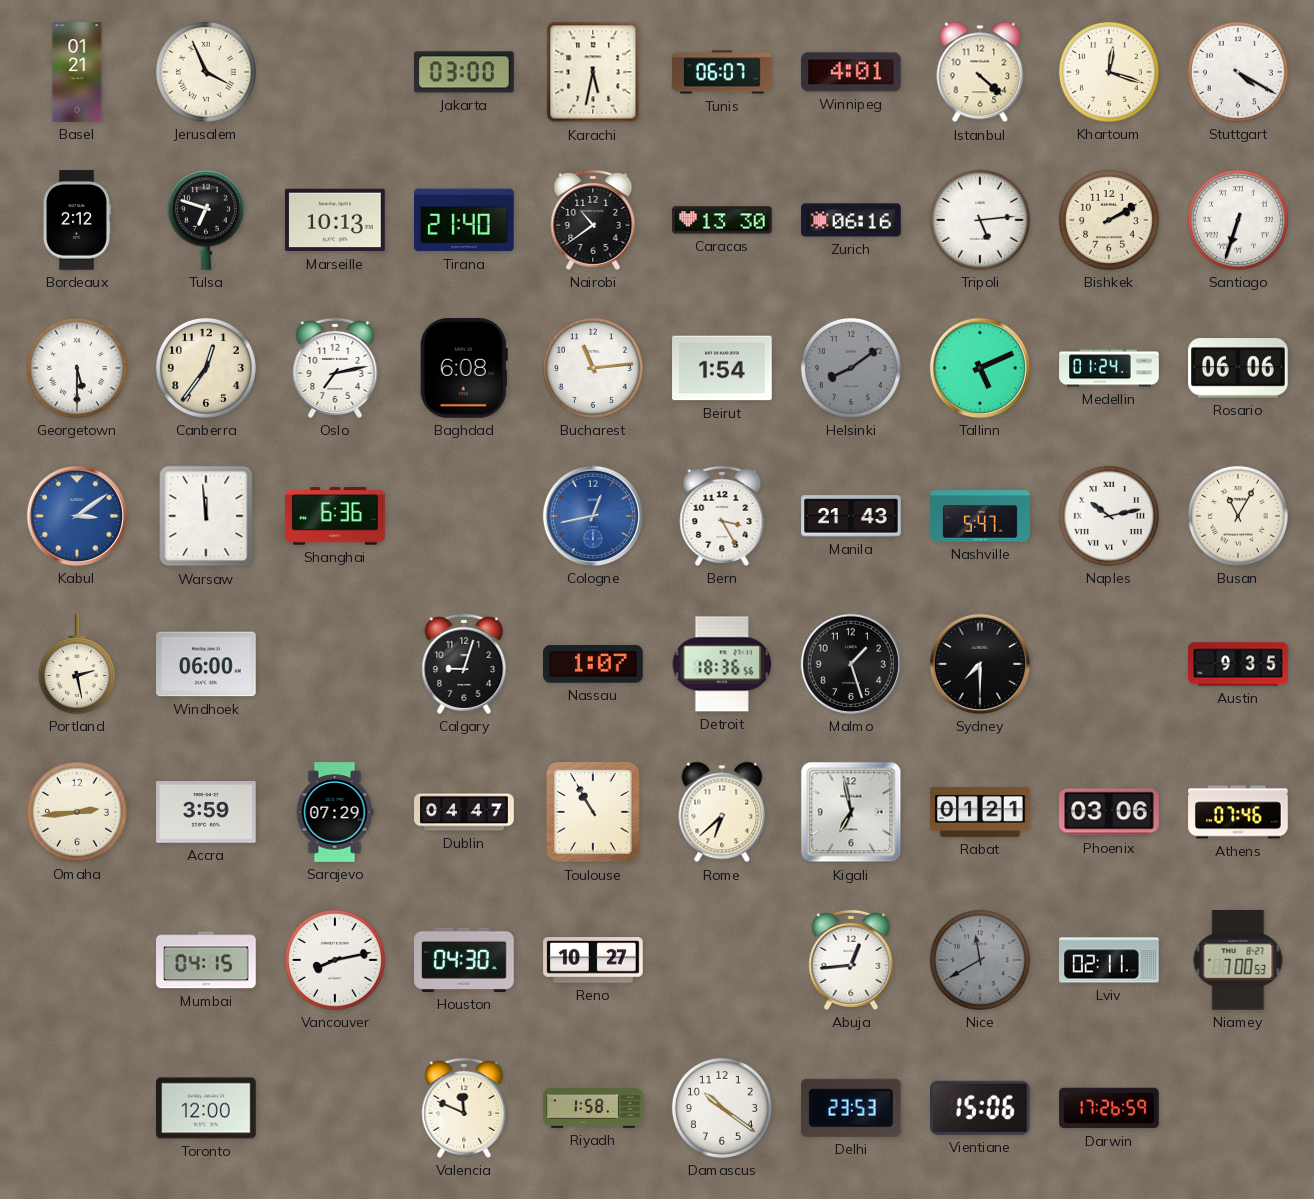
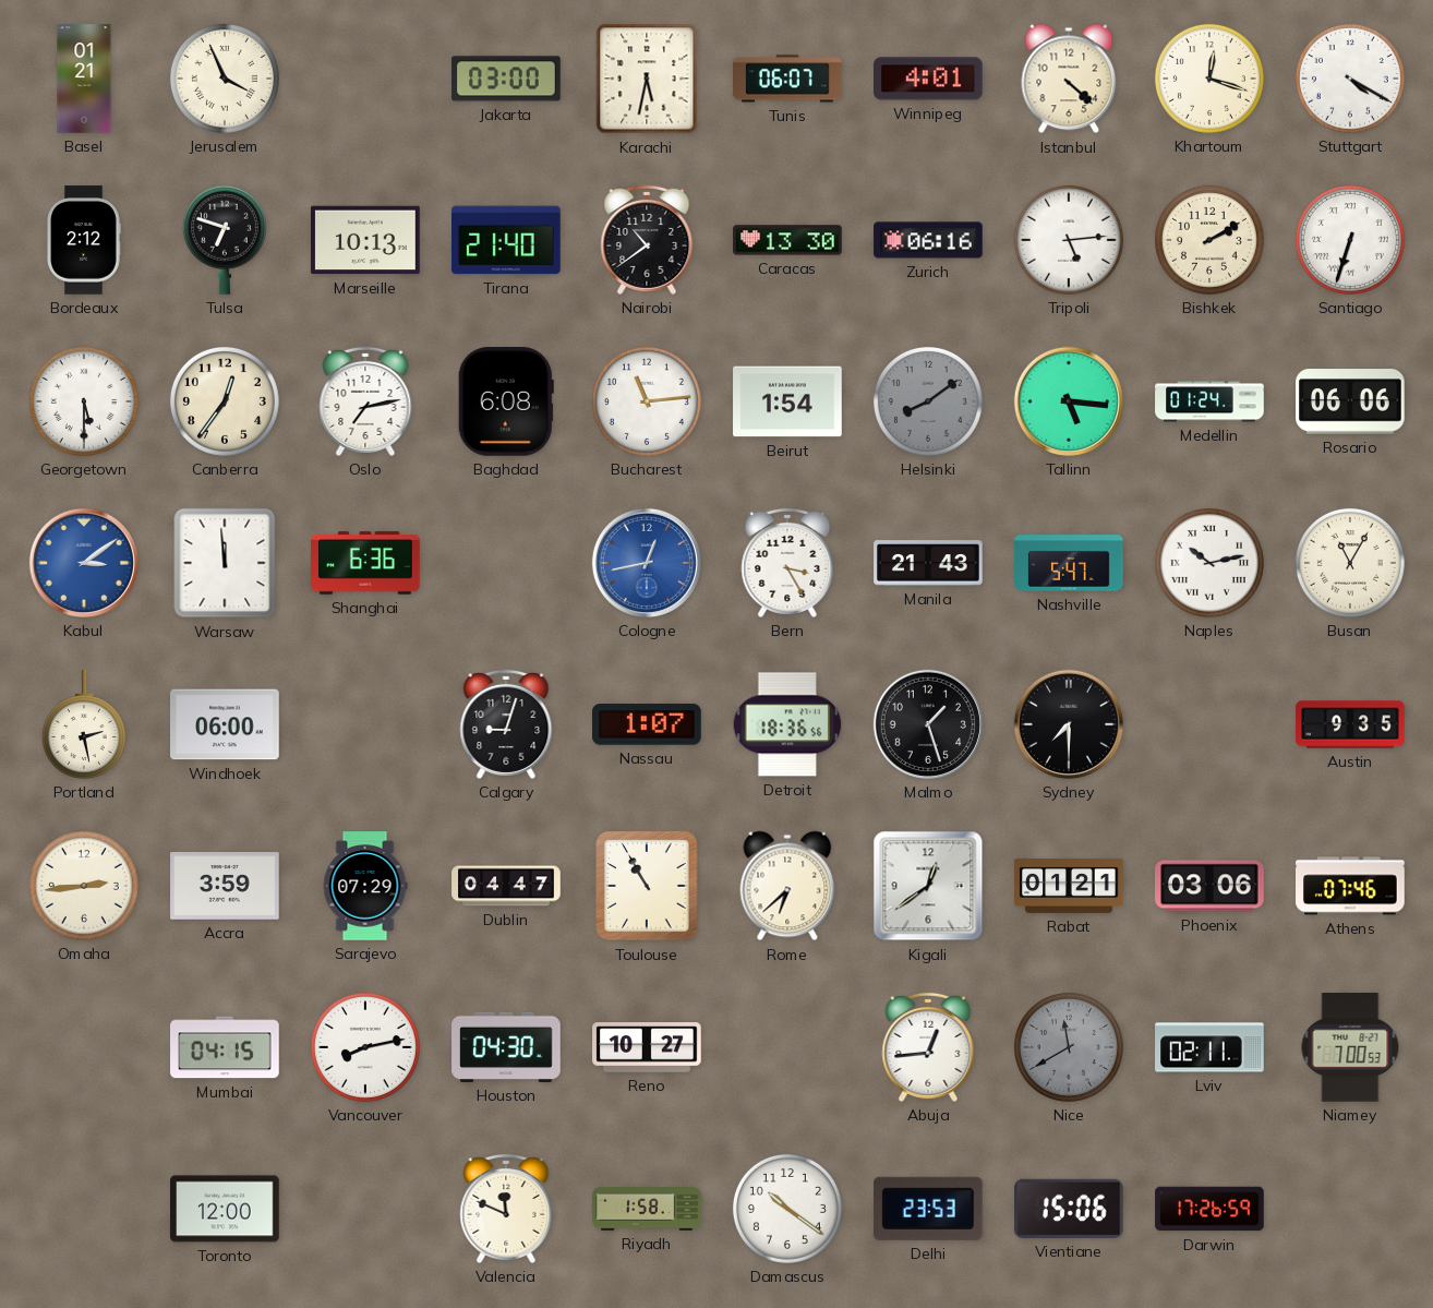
Tallinn: 5:11 -> 5:16 (1069, 401)
Kigali: 6:58 -> 12:39 (928, 886)
